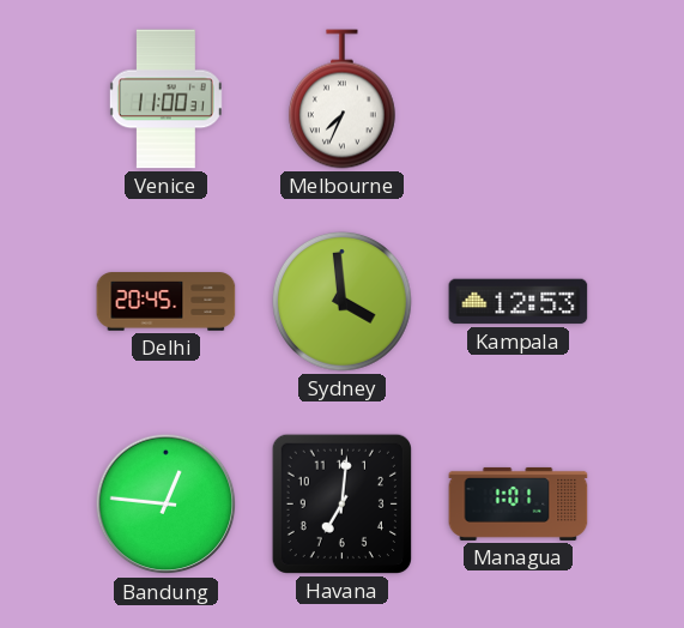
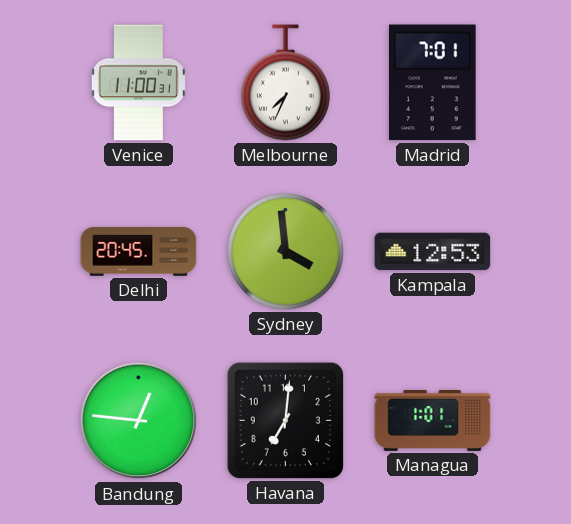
Madrid: none -> 7:01 (433, 83)
